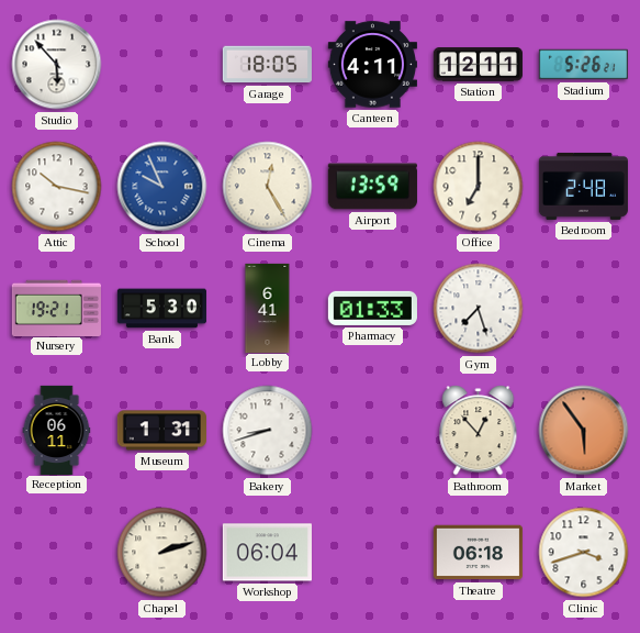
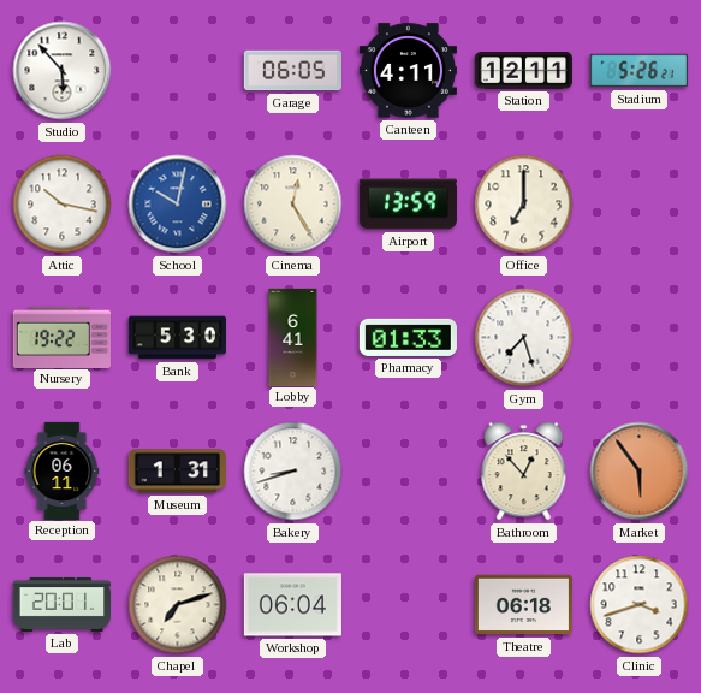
Garage: 18:05 -> 06:05 (292, 71)
School: 9:56 -> 10:02 (178, 205)
Bedroom: 2:48 -> none (583, 186)
Nursery: 19:21 -> 19:22 (61, 337)
Lab: none -> 20:01 (61, 604)
Chapel: 2:12 -> 7:12 (178, 605)
